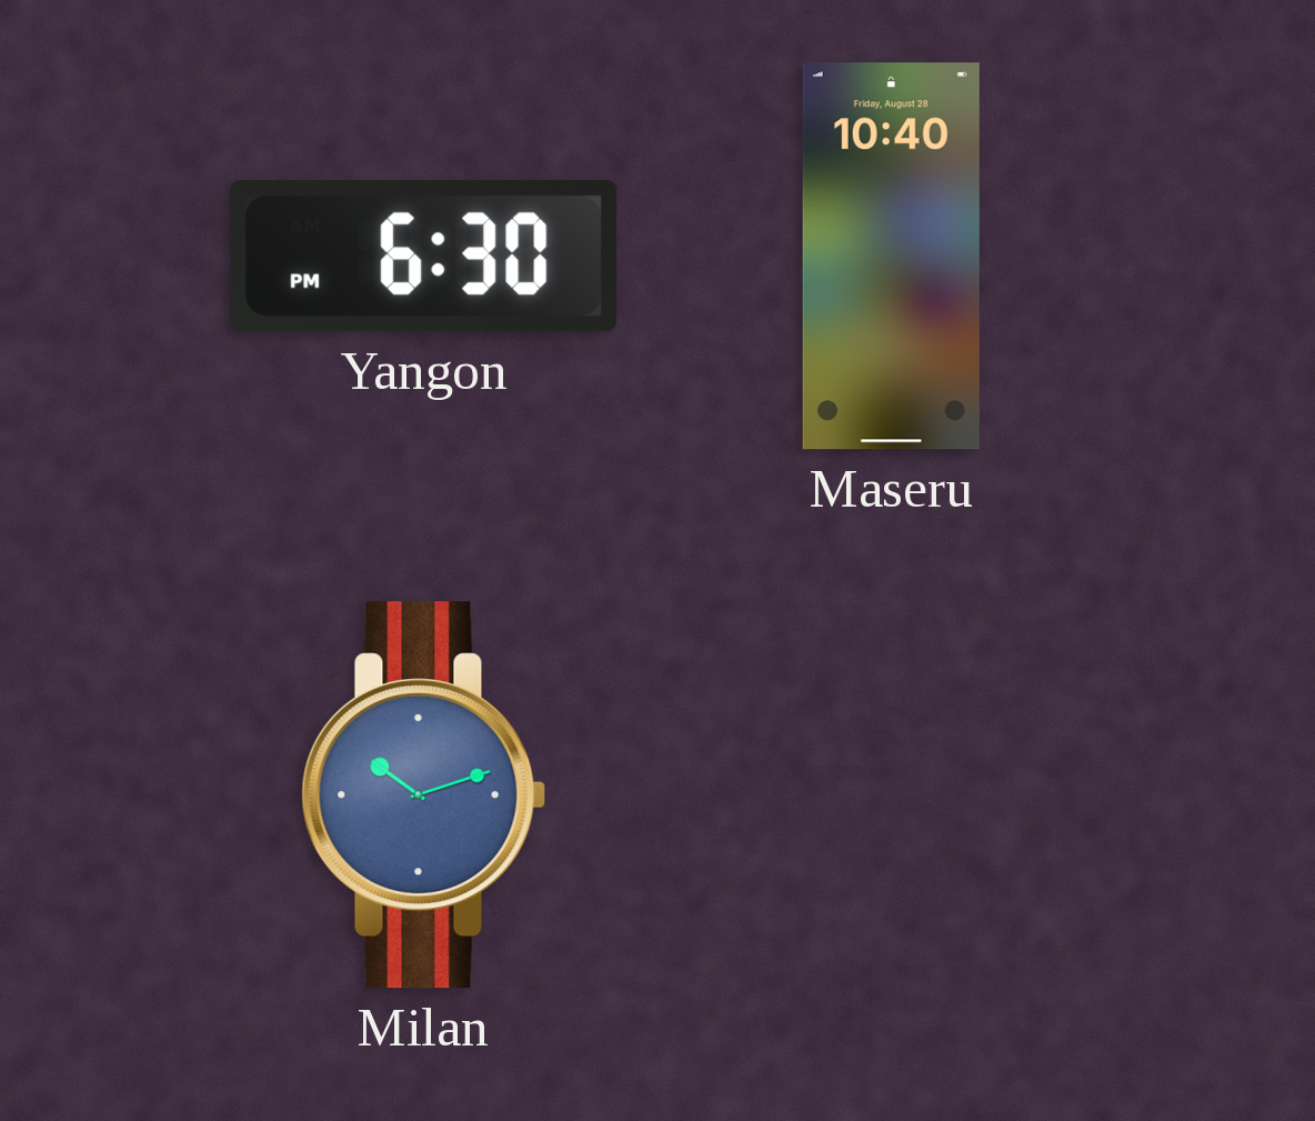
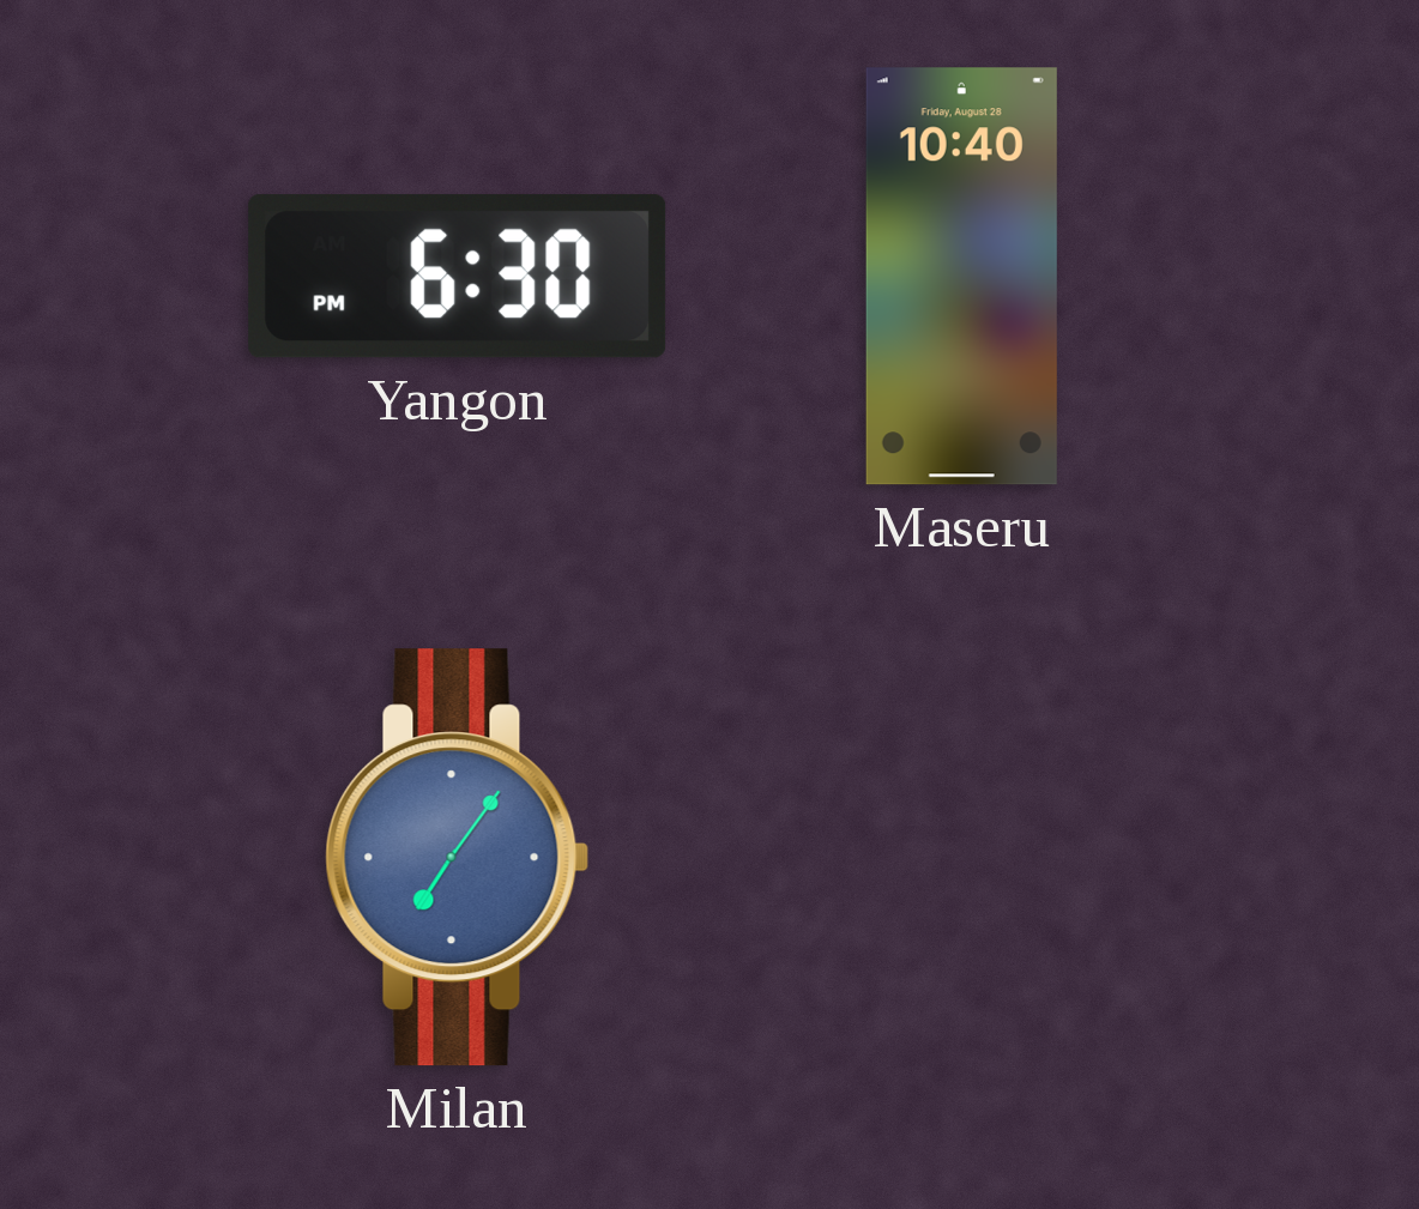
Milan: 10:12 -> 7:06 (458, 858)
